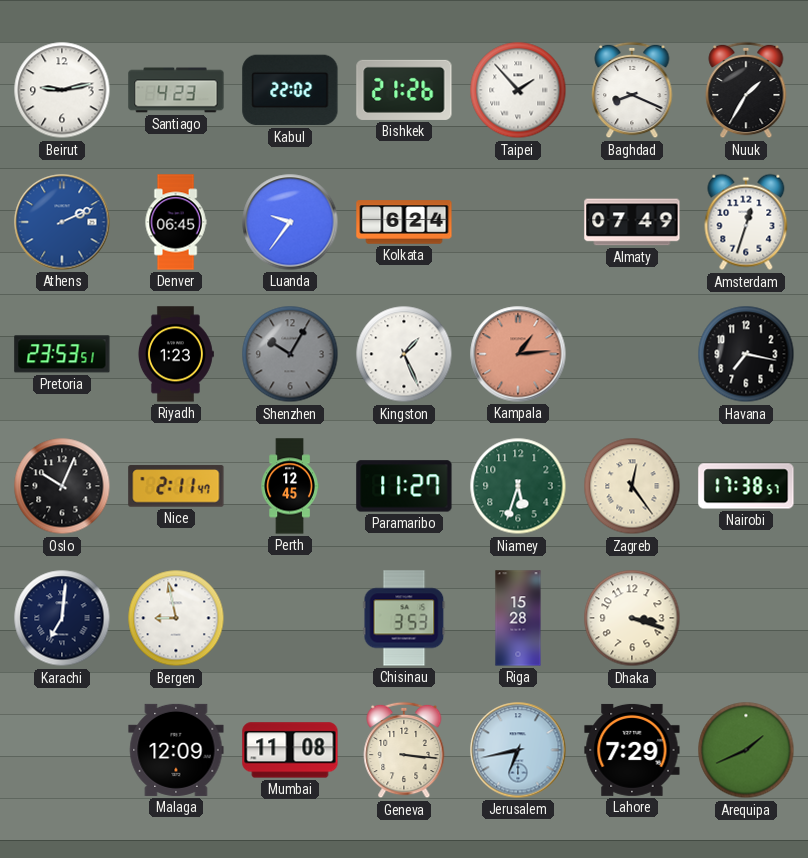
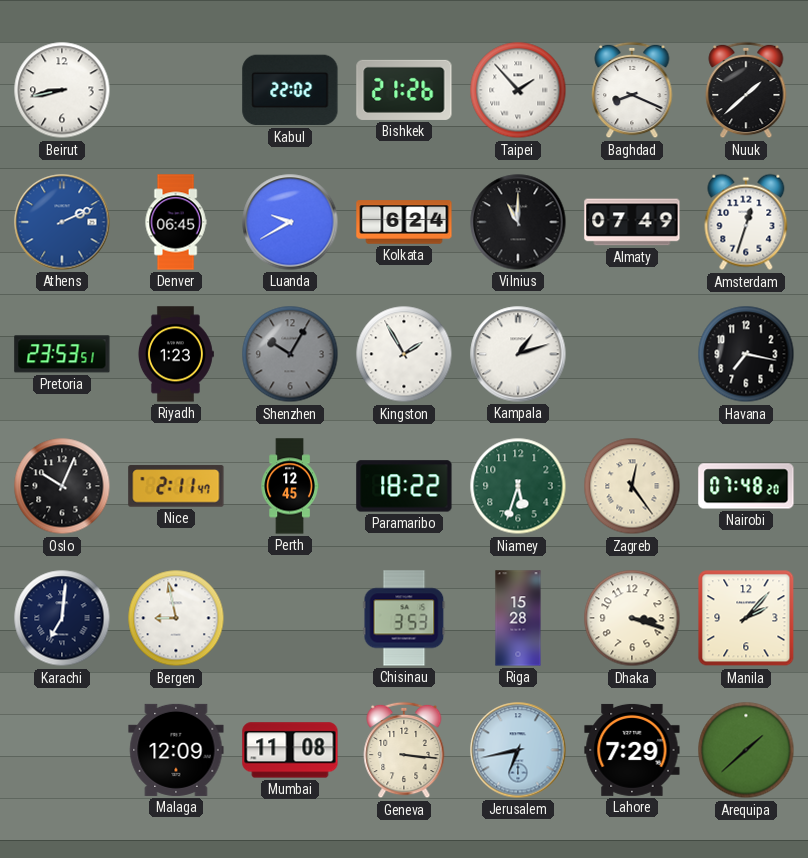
Beirut: 9:13 -> 8:43 (62, 90)
Santiago: 4:23 -> none (176, 90)
Nuuk: 1:35 -> 1:38 (746, 90)
Luanda: 9:36 -> 9:40 (290, 222)
Vilnius: none -> 11:00 (518, 222)
Kingston: 1:26 -> 1:55 (404, 354)
Kampala: 1:14 -> 1:12 (518, 354)
Kampala dial: salmon -> white (518, 354)
Paramaribo: 11:27 -> 18:22 (404, 486)
Nairobi: 17:38 -> 07:48 (746, 486)
Manila: none -> 2:07 (746, 618)
Arequipa: 1:41 -> 1:38 (746, 750)
